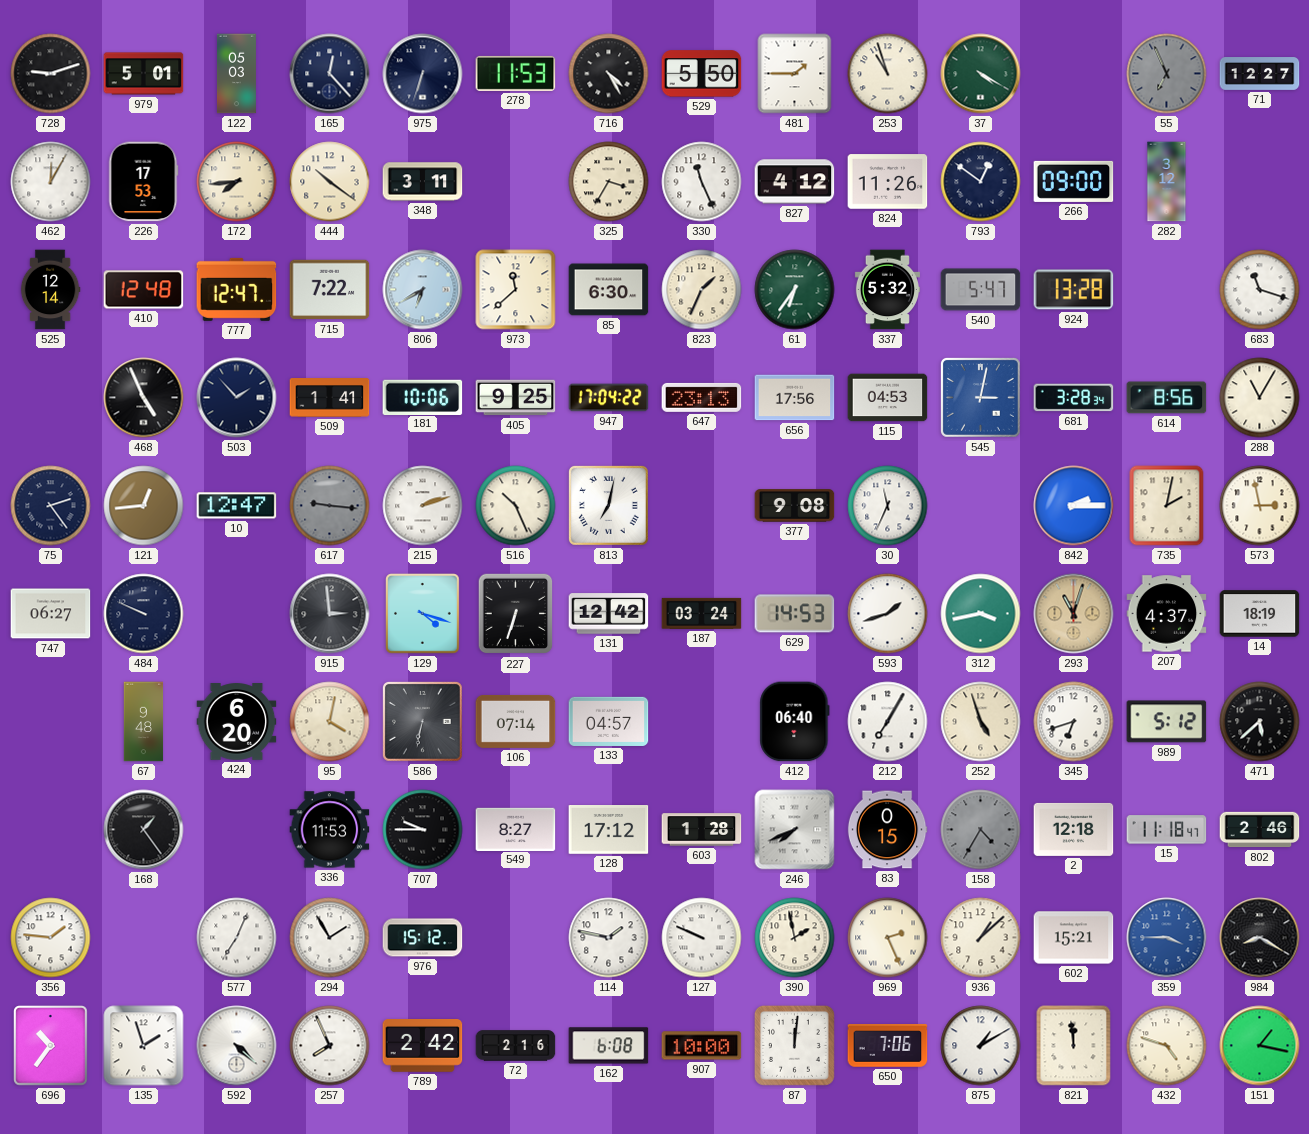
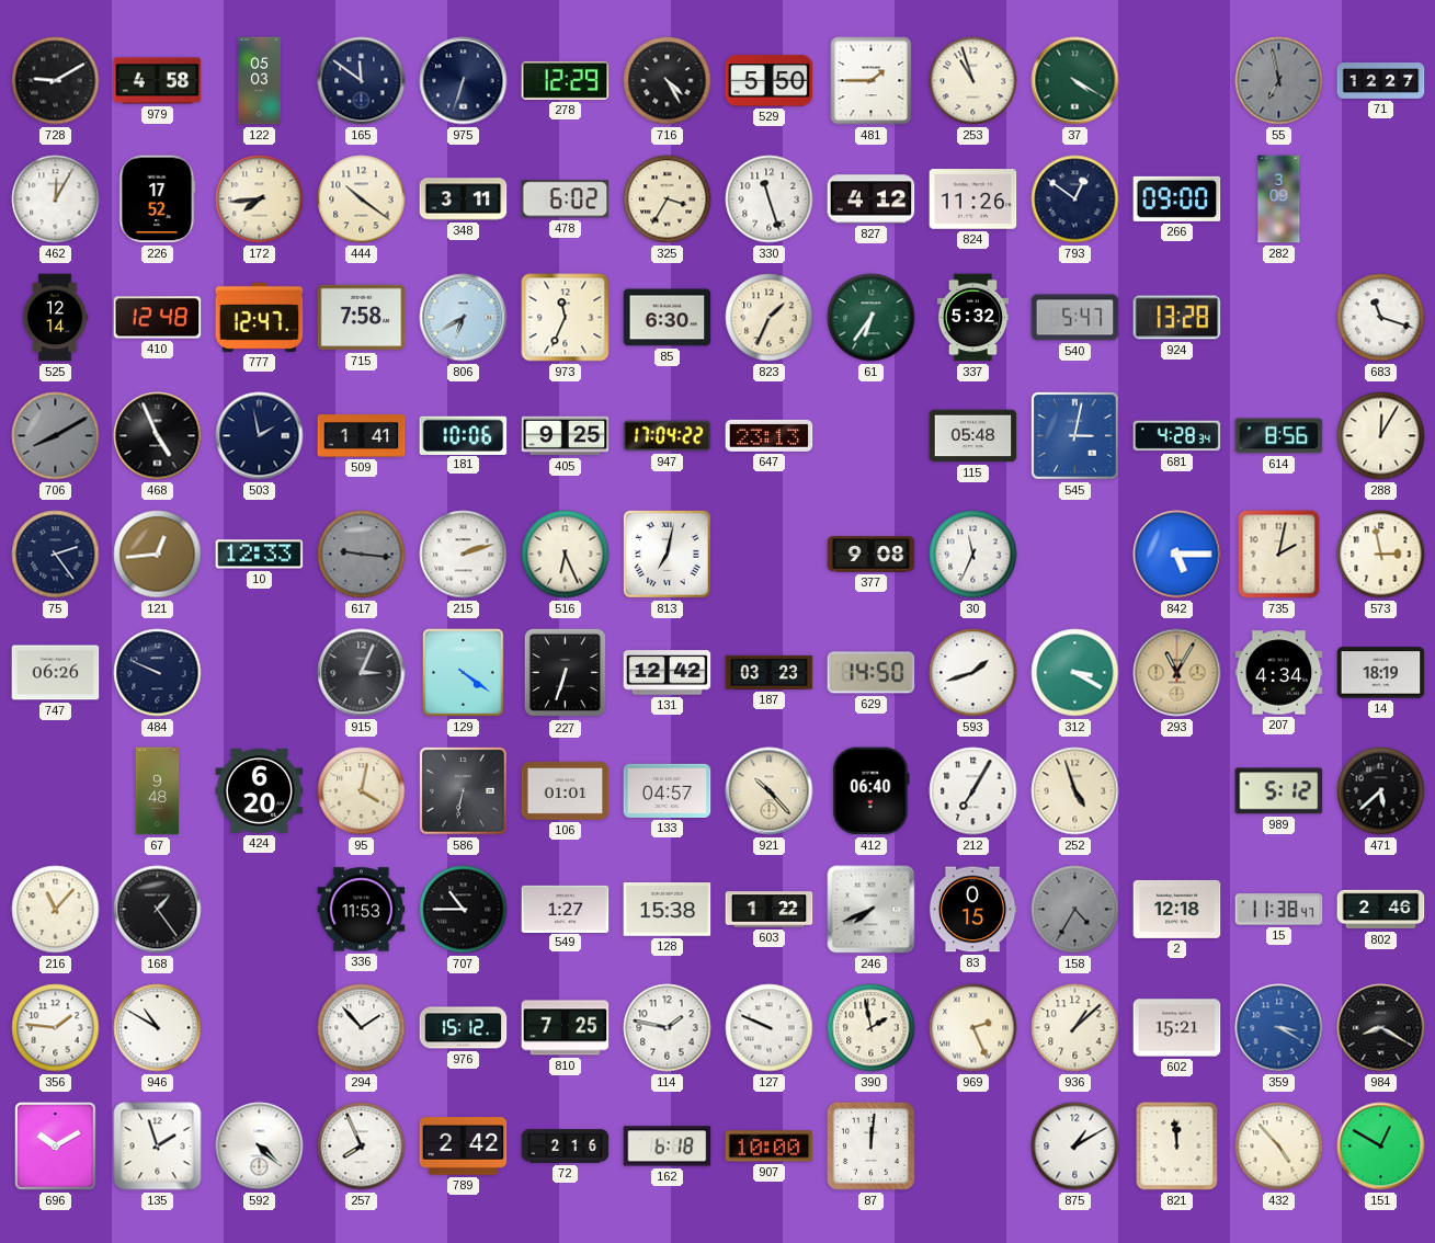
728: 9:12 -> 9:10 (56, 81)
979: 5:01 -> 4:58 (158, 81)
165: 12:23 -> 11:51 (362, 81)
278: 11:53 -> 12:29 (566, 80)
55: 6:56 -> 6:58 (1279, 81)
226: 17:53 -> 17:52 (158, 199)
478: none -> 6:02 (566, 199)
330: 11:26 -> 11:27 (770, 199)
282: 3:12 -> 3:09 (1279, 199)
715: 7:22 -> 7:58 (362, 318)
973: 11:38 -> 11:34 (566, 318)
706: none -> 8:10 (56, 436)
503: 1:53 -> 1:58 (260, 436)
656: 17:56 -> none (795, 398)
115: 04:53 -> 05:48 (973, 436)
681: 3:28 -> 4:28 (1177, 436)
288: 11:05 -> 12:05 (1381, 436)
10: 12:47 -> 12:33 (260, 555)
516: 10:26 -> 6:26 (566, 555)
842: 2:15 -> 5:15 (1177, 555)
747: 06:27 -> 06:26 (56, 673)
915: 2:59 -> 3:04 (362, 673)
129: 4:18 -> 4:21 (464, 673)
187: 03:24 -> 03:23 (770, 672)
629: 14:53 -> 14:50 (872, 673)
312: 3:43 -> 3:20 (1075, 673)
293: 11:03 -> 11:05 (1177, 673)
207: 4:37 -> 4:34 (1279, 673)
106: 07:14 -> 01:01 (566, 790)
921: none -> 10:23 (770, 791)
345: 6:42 -> none (1074, 722)
216: none -> 11:07 (56, 910)
707: 9:45 -> 10:45 (464, 910)
549: 8:27 -> 1:27 (566, 909)
128: 17:12 -> 15:38 (668, 910)
603: 1:28 -> 1:22 (770, 910)
15: 11:18 -> 11:38 (1279, 910)
946: none -> 10:50 (158, 1028)
577: 7:04 -> none (237, 938)
294: 1:55 -> 1:53 (362, 1028)
810: none -> 7:25 (566, 1028)
359: 3:45 -> 3:20 (1279, 1028)
696: 10:36 -> 10:10 (56, 1147)
162: 6:08 -> 6:18 (668, 1147)
650: 7:06 -> none (888, 1046)
432: 4:48 -> 4:53 (1279, 1147)
151: 1:17 -> 12:50 (1381, 1147)
